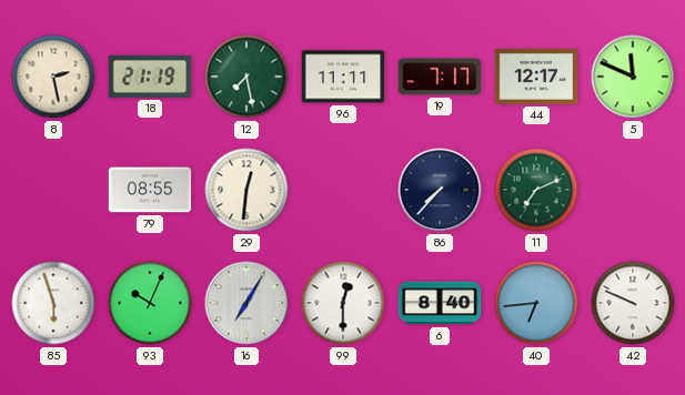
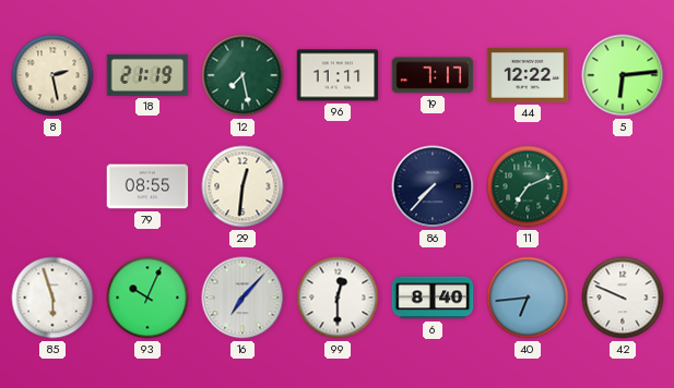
44: 12:17 -> 12:22 (528, 75)
5: 11:49 -> 6:14 (623, 75)
16: 7:05 -> 7:07 (243, 298)
